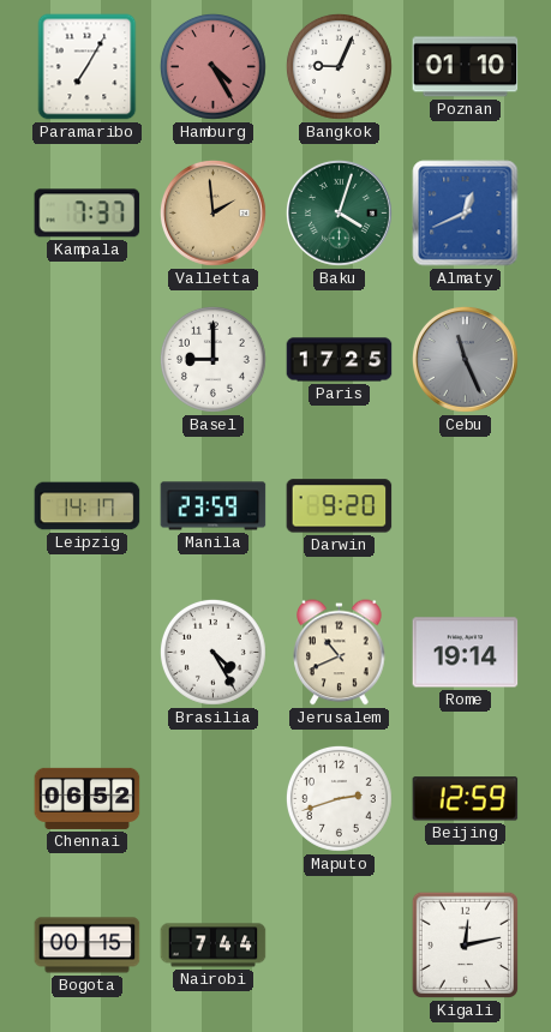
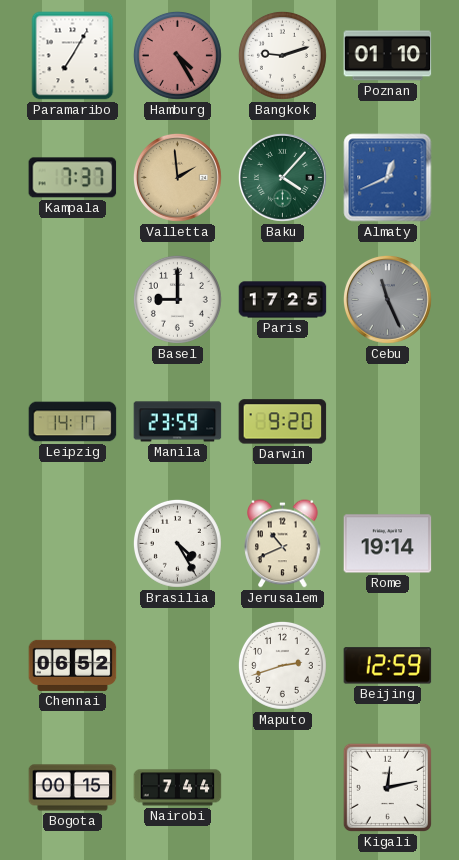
Bangkok: 9:04 -> 9:12 (282, 55)
Baku: 4:03 -> 4:07 (282, 177)
